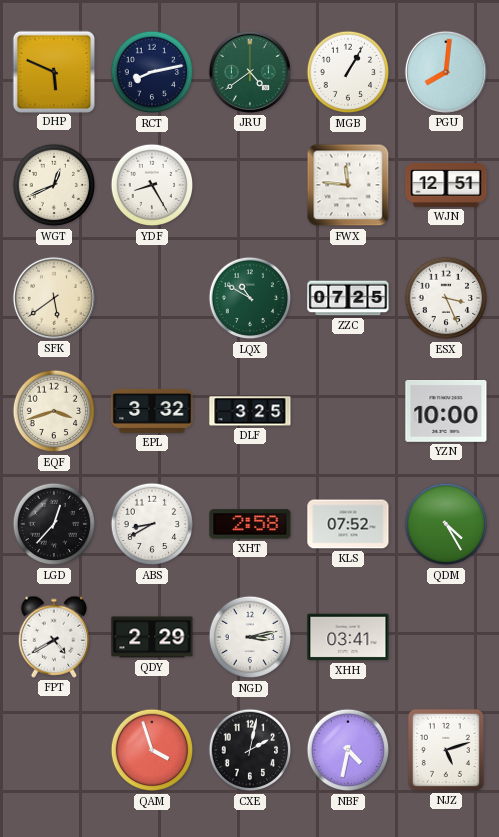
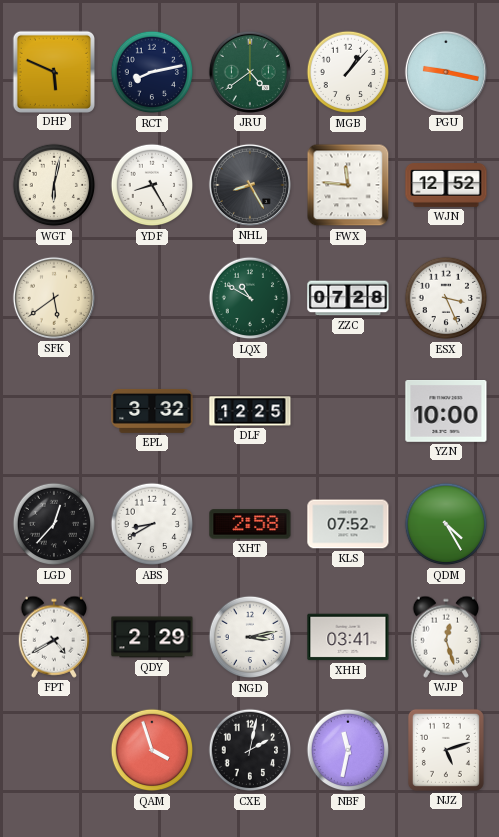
MGB: 1:05 -> 1:07 (348, 72)
PGU: 8:01 -> 9:17 (446, 72)
WGT: 12:41 -> 6:02 (54, 185)
NHL: none -> 8:25 (250, 185)
WJN: 12:51 -> 12:52 (446, 185)
ZZC: 07:25 -> 07:28 (348, 298)
EQF: 3:42 -> none (54, 411)
DLF: 3:25 -> 12:25 (250, 411)
WJP: none -> 12:27 (445, 637)
NBF: 4:32 -> 11:32 (348, 750)
